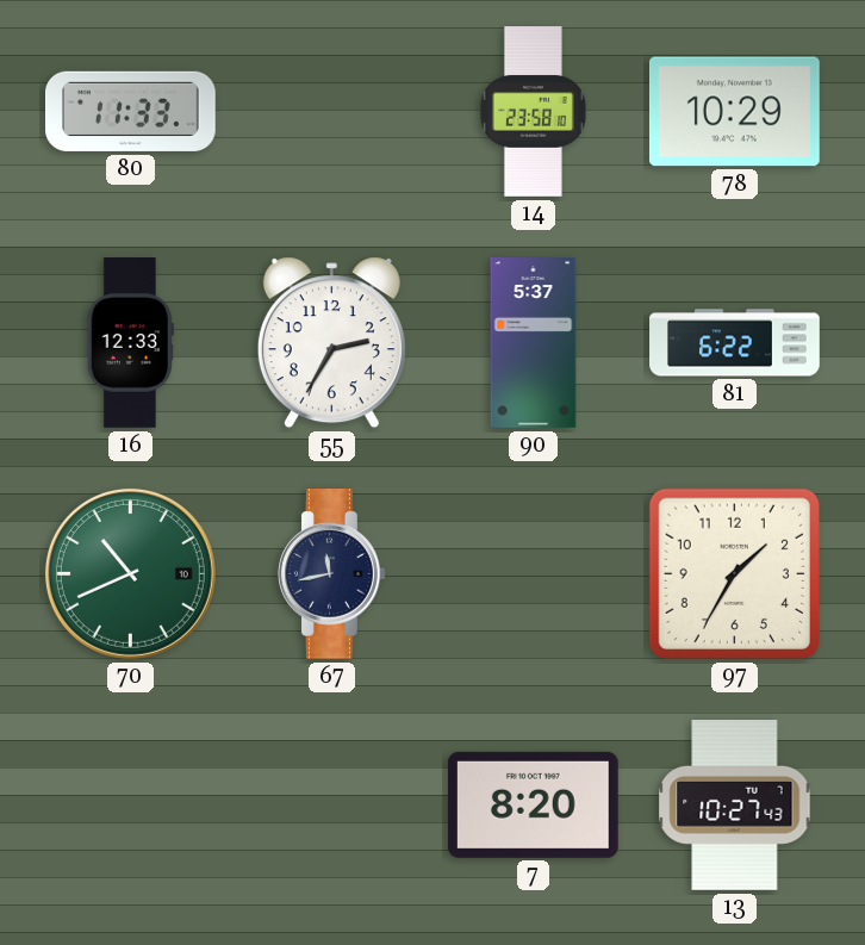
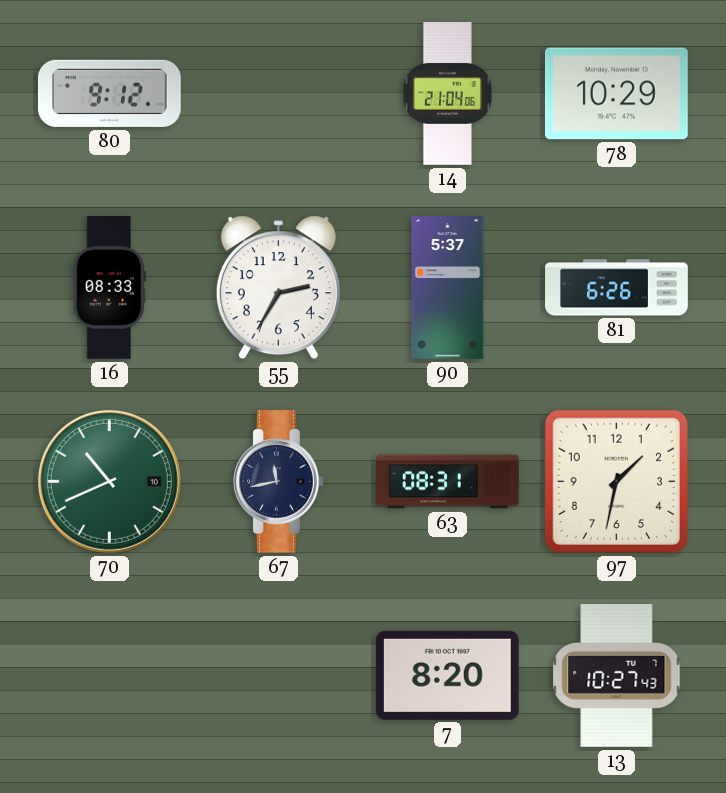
80: 11:33 -> 9:12 (110, 93)
14: 23:58 -> 21:04 (447, 94)
16: 12:33 -> 08:33 (109, 288)
81: 6:22 -> 6:26 (617, 288)
63: none -> 08:31 (448, 482)
97: 1:35 -> 1:32 (616, 481)
